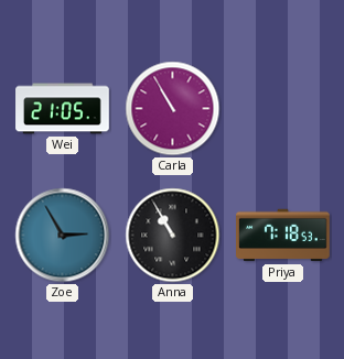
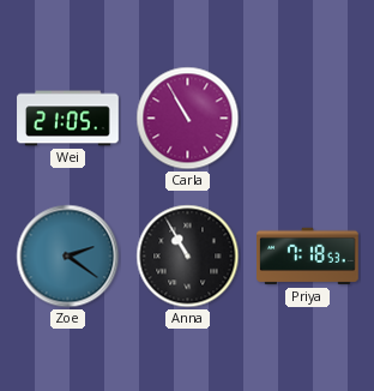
Zoe: 2:55 -> 2:21 (68, 257)
